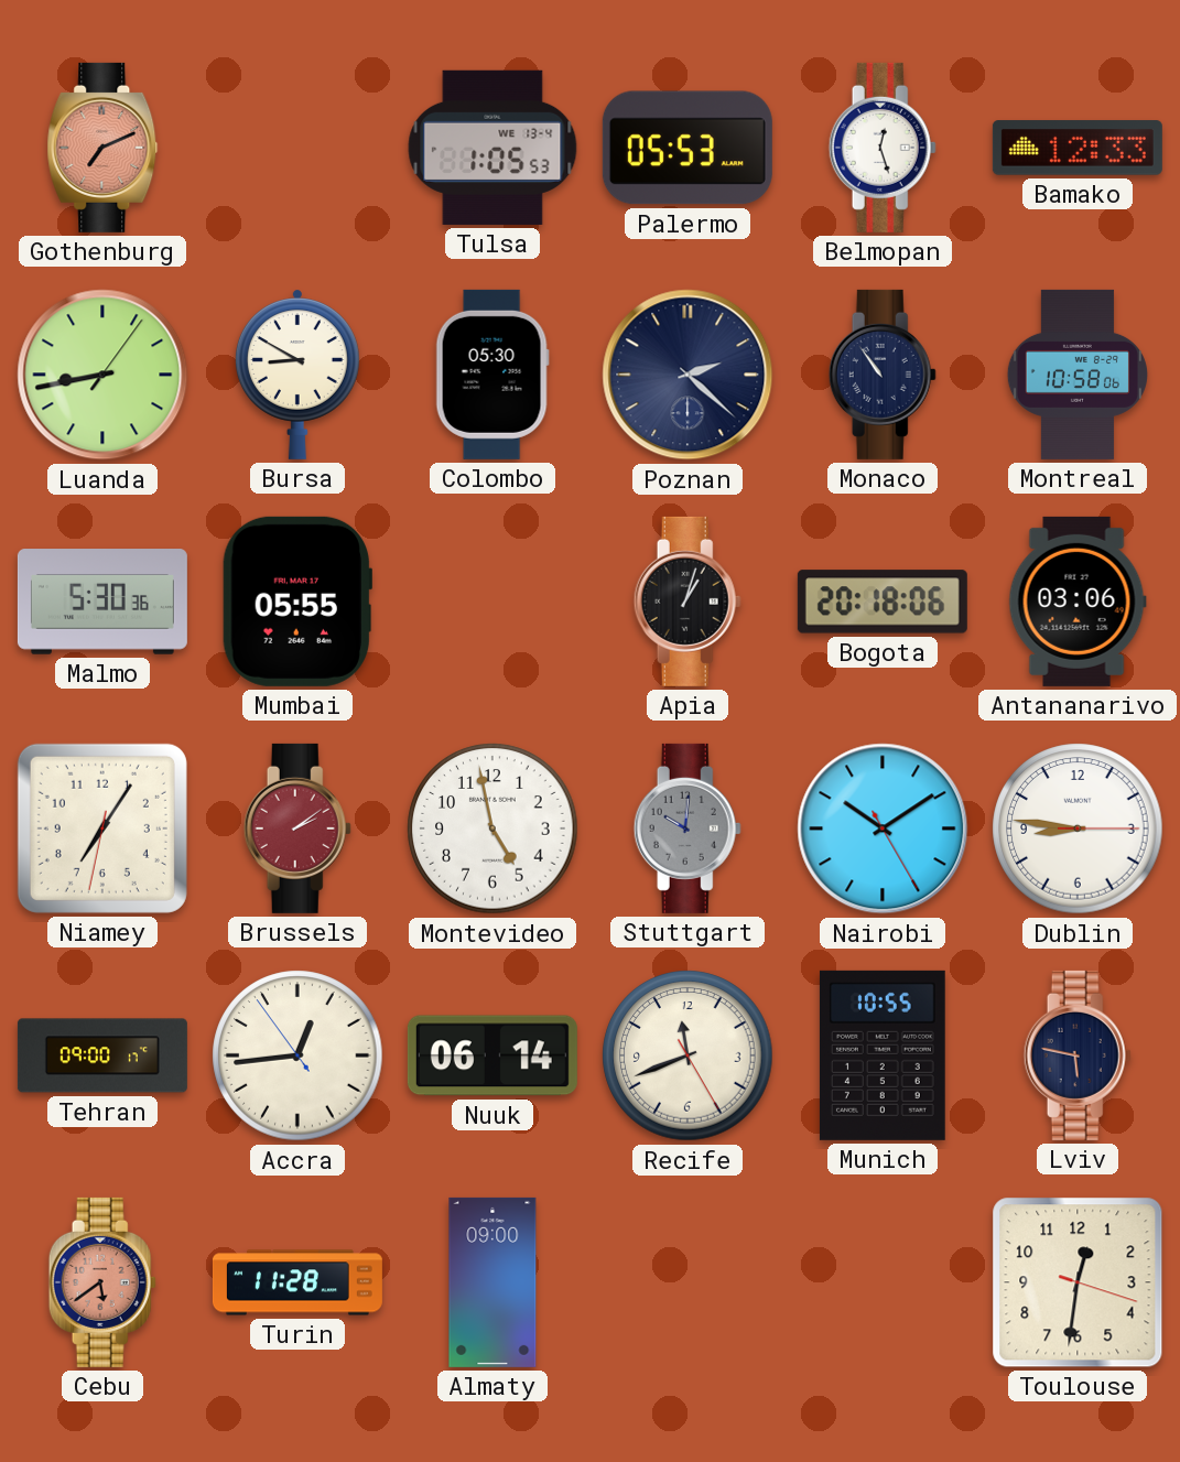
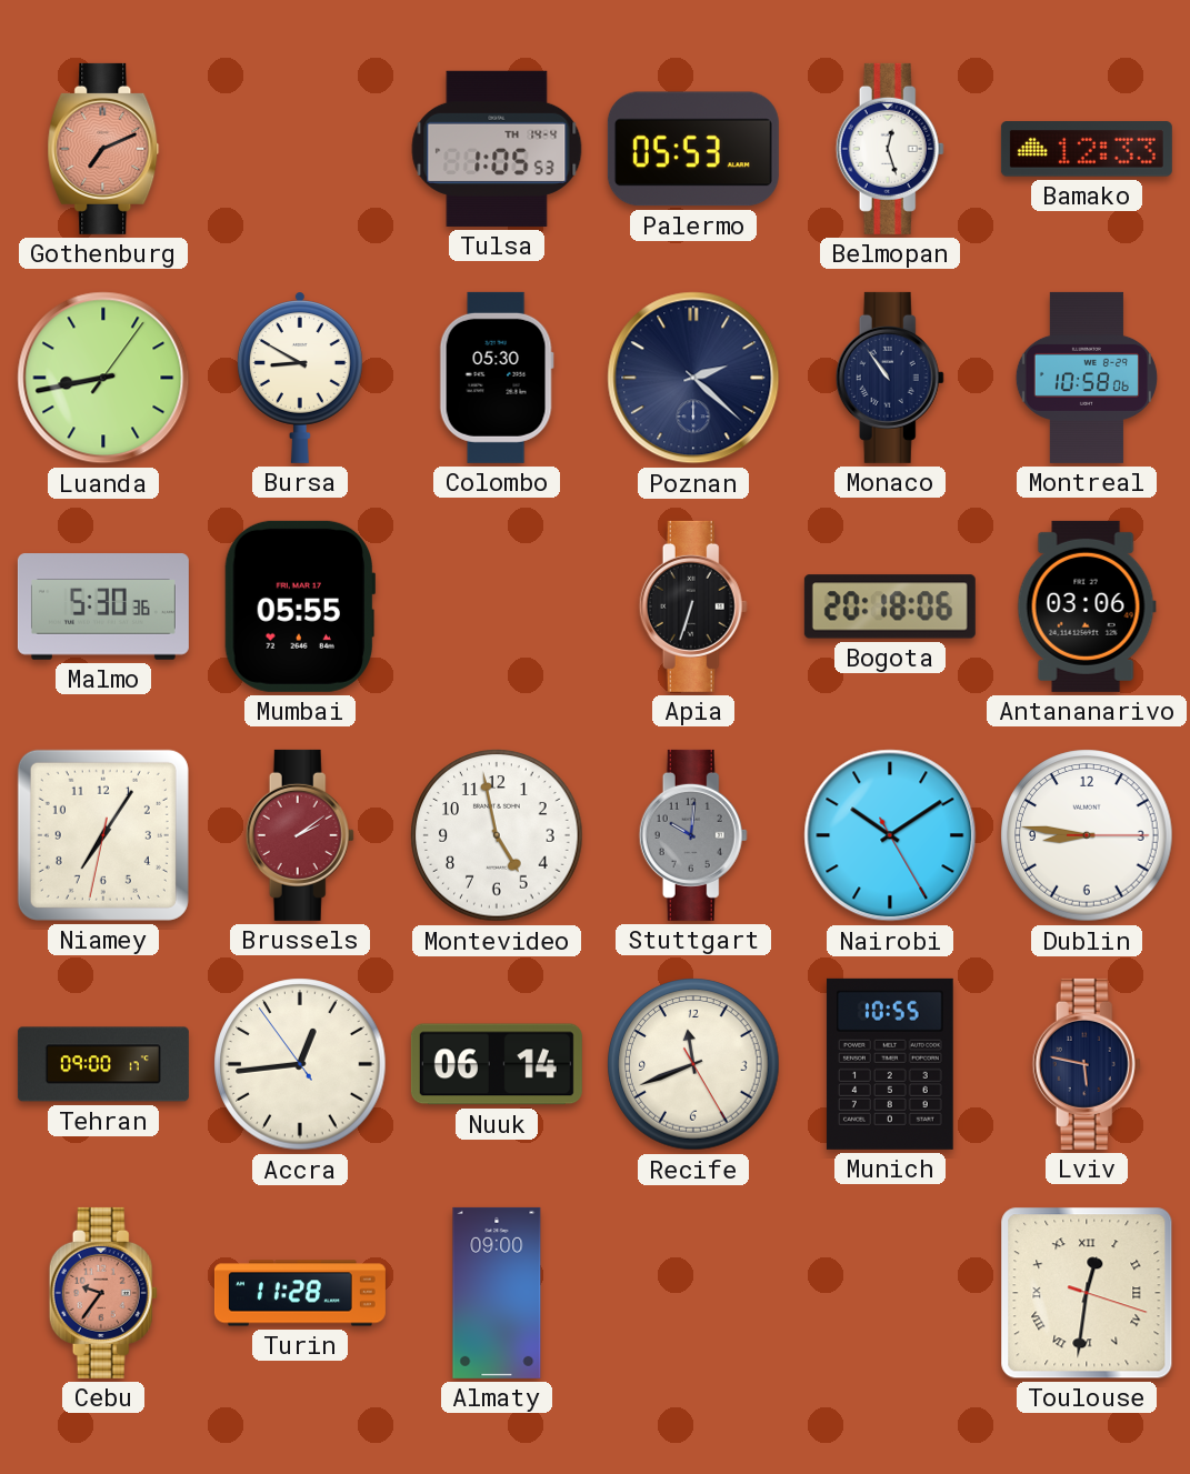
Tulsa date: WE 13-4 -> TH 14-4 (497, 149)
Apia: 1:03 -> 6:33 (693, 606)
Cebu: 5:39 -> 9:36 (103, 1293)
Toulouse numerals: Arabic -> Roman (1087, 1293)
